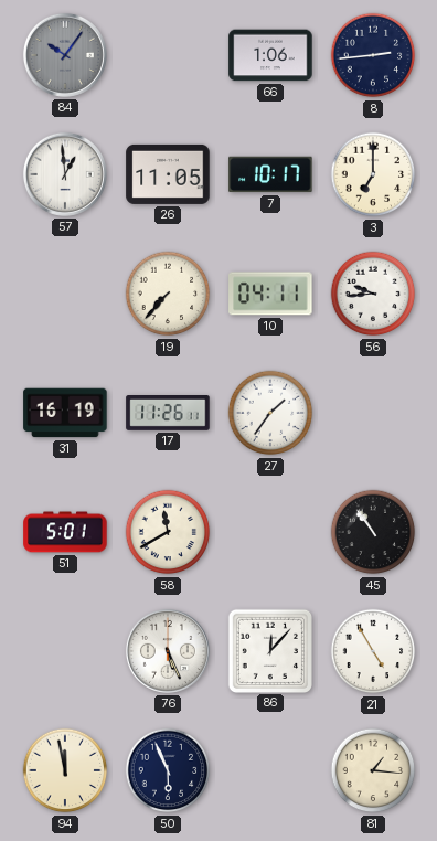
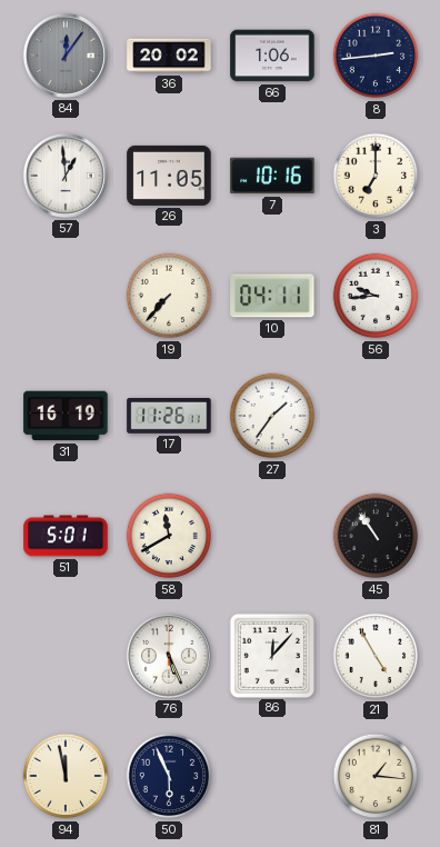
84: 10:06 -> 12:06 (66, 56)
36: none -> 20:02 (169, 56)
7: 10:17 -> 10:16 (272, 176)
